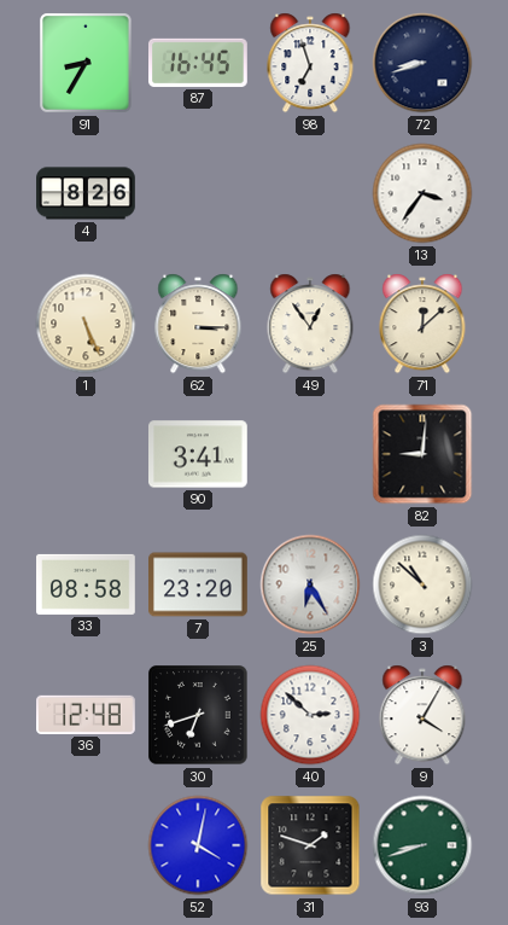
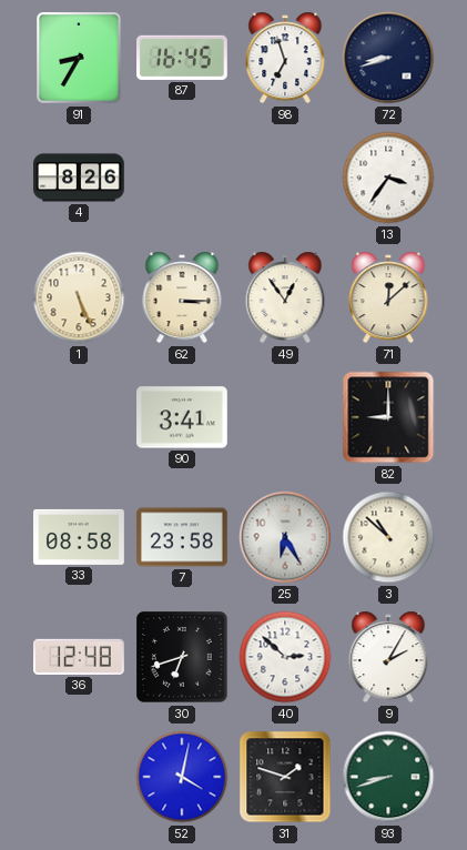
82: 9:01 -> 9:00 (388, 417)
7: 23:20 -> 23:58 (183, 537)
9: 4:05 -> 2:05 (388, 657)
